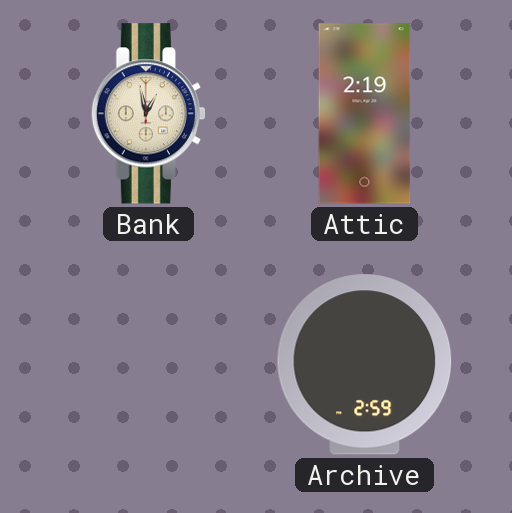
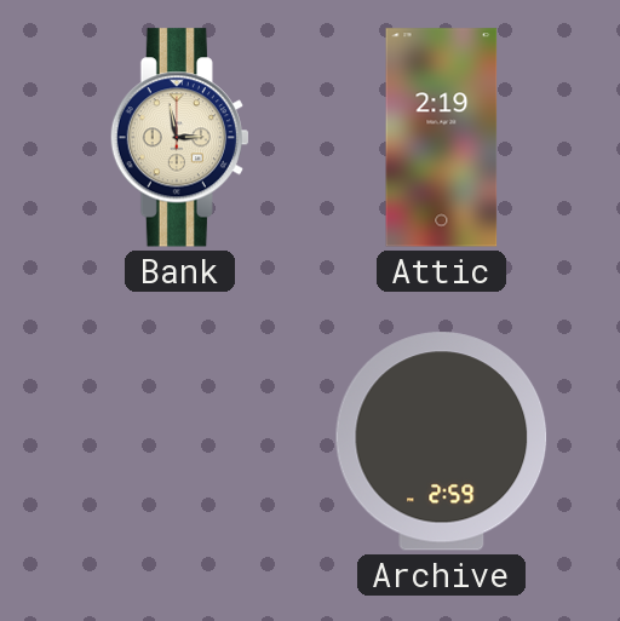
Bank: 12:58 -> 2:58 (179, 138)
